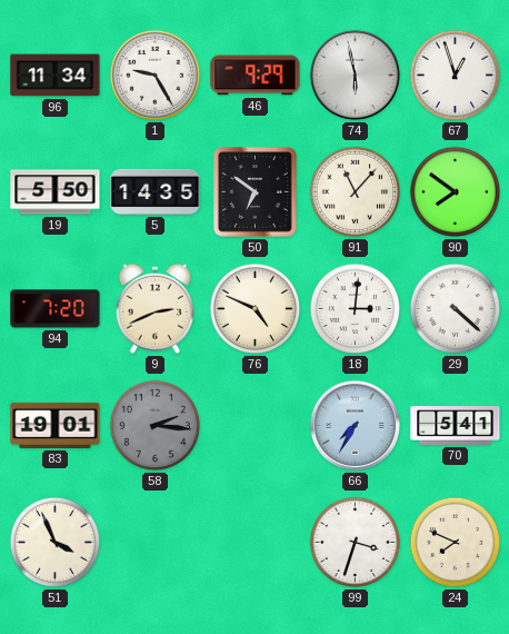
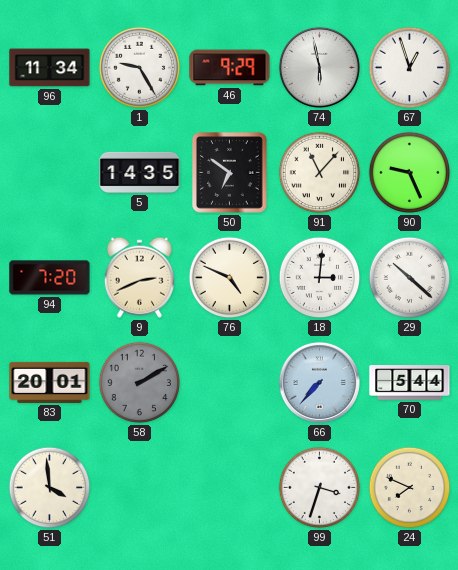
19: 5:50 -> none (56, 192)
90: 7:51 -> 9:26 (410, 173)
29: 4:22 -> 10:22 (410, 278)
83: 19:01 -> 20:01 (50, 382)
58: 2:16 -> 2:10 (140, 383)
66: 7:35 -> 7:37 (319, 382)
70: 5:41 -> 5:44 (410, 383)
51: 3:56 -> 3:59 (50, 488)
